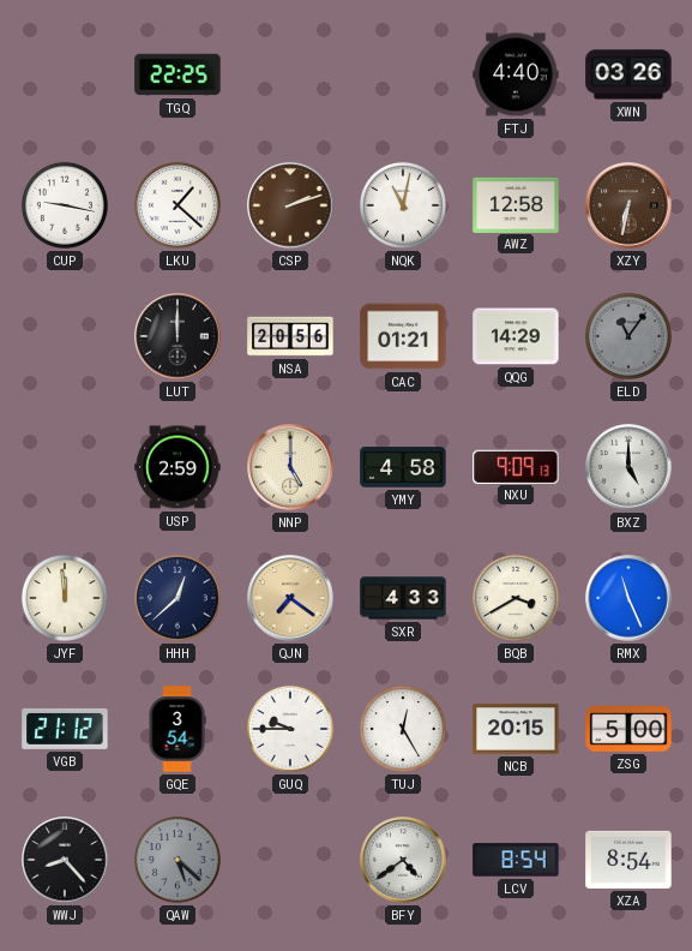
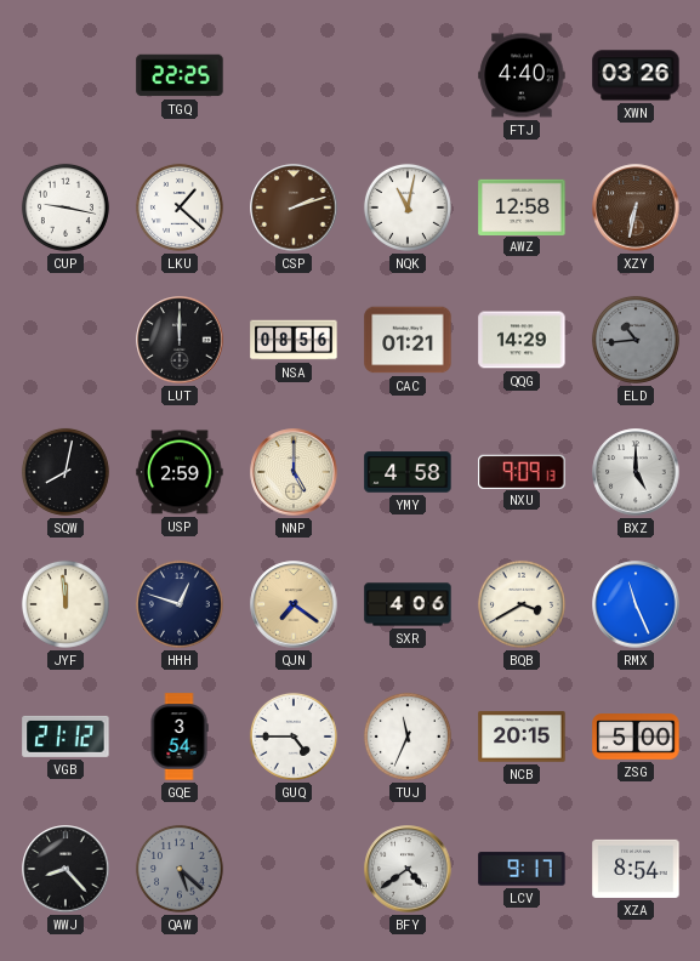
NSA: 20:56 -> 08:56 (294, 340)
ELD: 11:06 -> 10:44 (636, 340)
SQW: none -> 8:02 (66, 472)
HHH: 12:38 -> 12:48 (180, 604)
SXR: 4:33 -> 4:06 (408, 604)
GUQ: 9:45 -> 4:45 (294, 737)
TUJ: 12:25 -> 11:34 (408, 737)
LCV: 8:54 -> 9:17 (522, 869)
